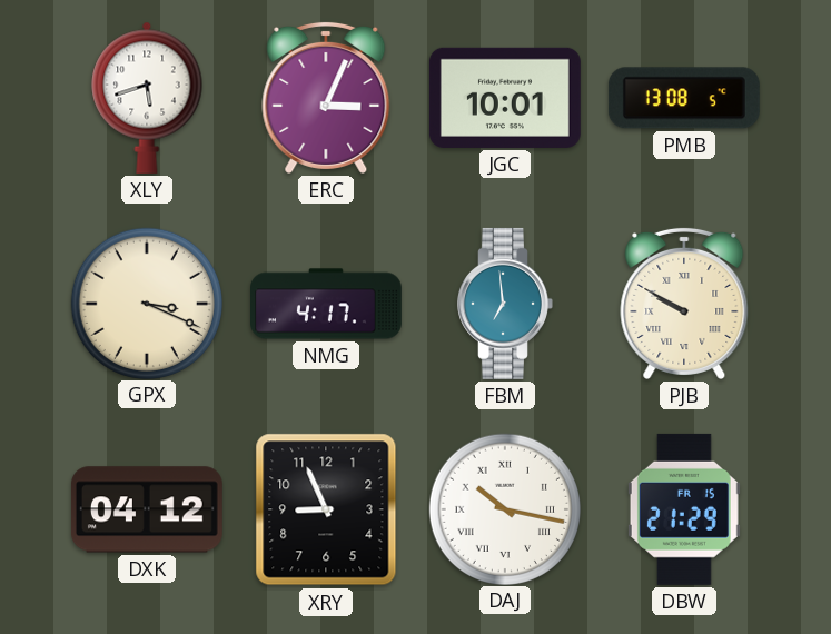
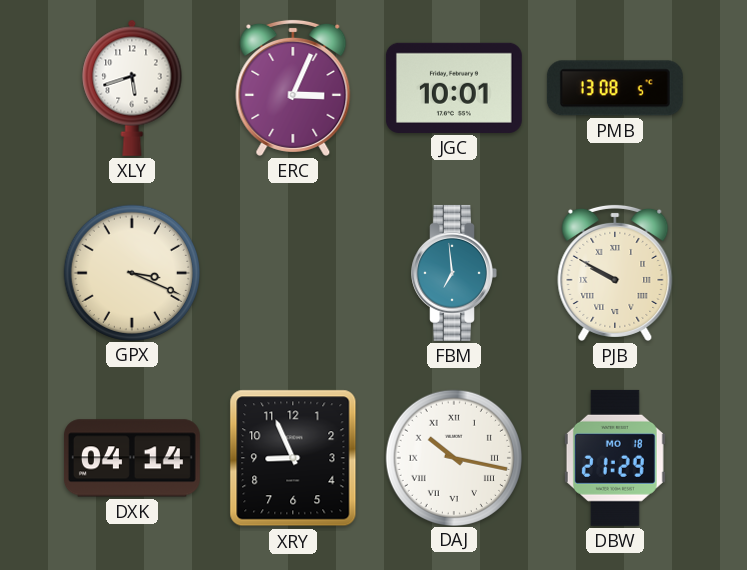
NMG: 4:17 -> none (327, 304)
DXK: 04:12 -> 04:14 (132, 458)
DBW date: FR 15 -> MO 18 (615, 458)
